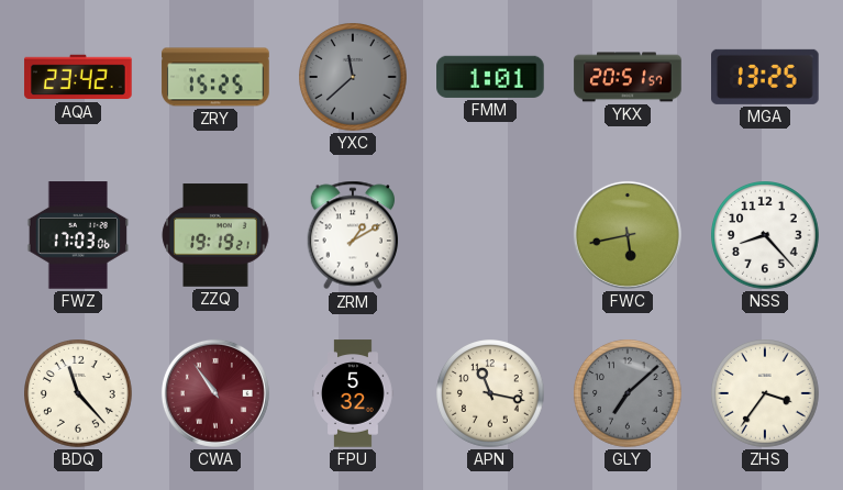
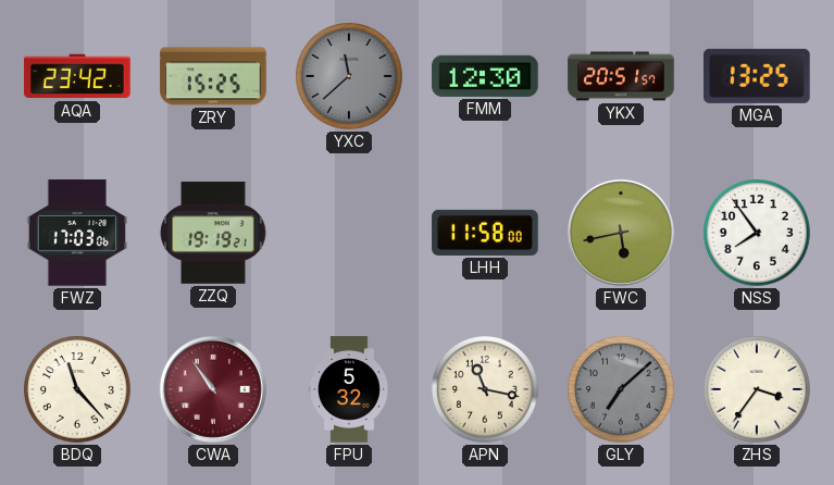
FMM: 1:01 -> 12:30 (485, 76)
ZRM: 1:10 -> none (353, 235)
LHH: none -> 11:58 (485, 233)
NSS: 8:23 -> 7:54 (758, 234)
